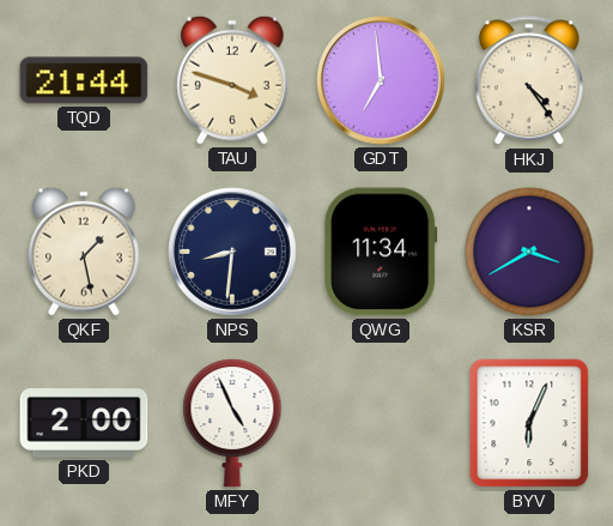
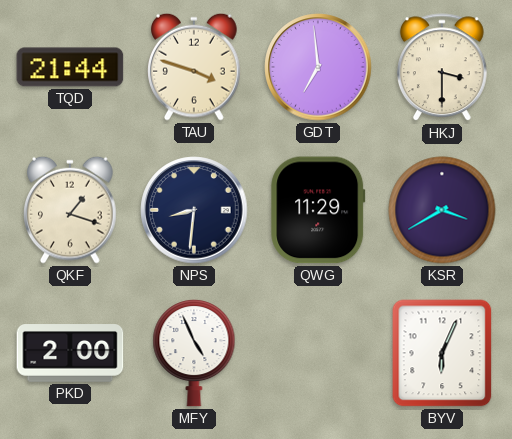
HKJ: 4:24 -> 3:30 (442, 68)
QKF: 1:28 -> 1:18 (70, 210)
QWG: 11:34 -> 11:29 (318, 210)
